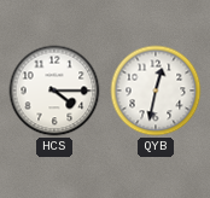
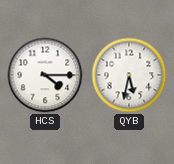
QYB: 12:32 -> 5:32 (129, 75)
